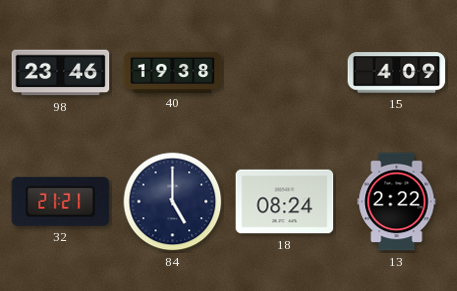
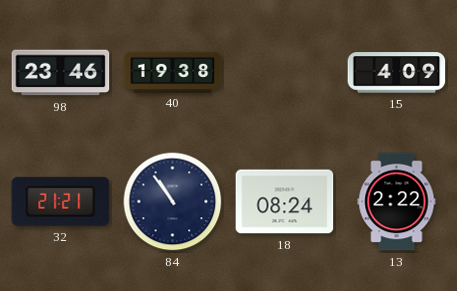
84: 5:00 -> 10:54 (173, 202)
